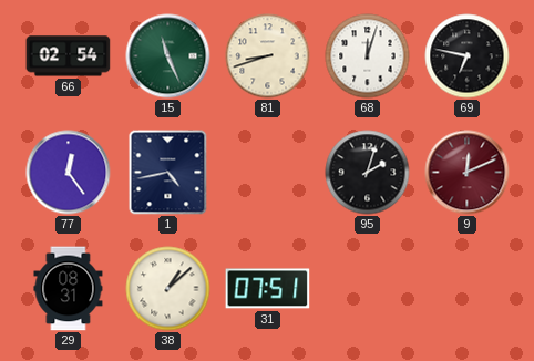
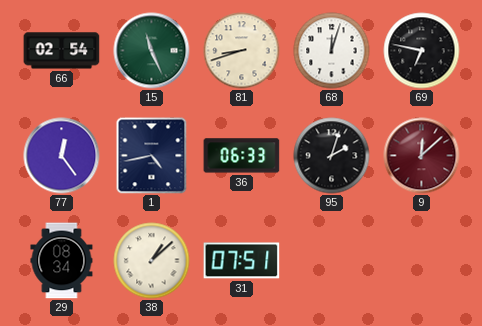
36: none -> 06:33 (242, 156)
9: 12:11 -> 12:08 (422, 156)
29: 08:31 -> 08:34 (62, 261)
